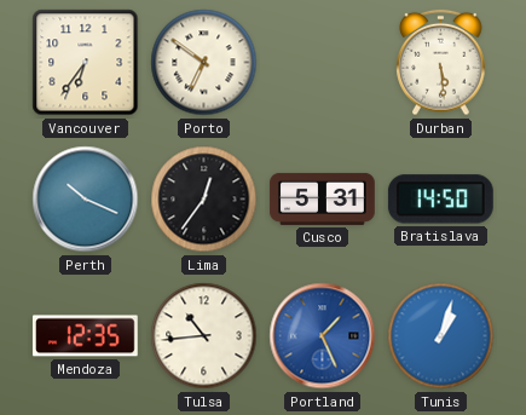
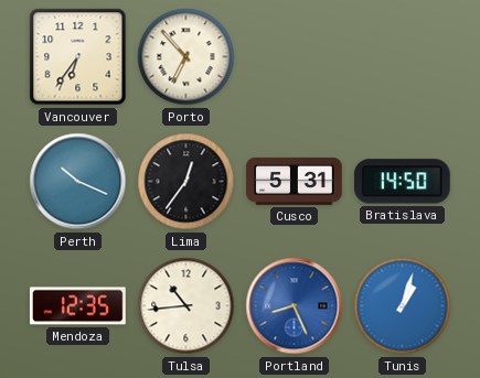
Porto: 6:51 -> 6:53 (186, 57)
Durban: 5:29 -> none (441, 63)
Portland: 1:26 -> 8:26 (295, 306)
